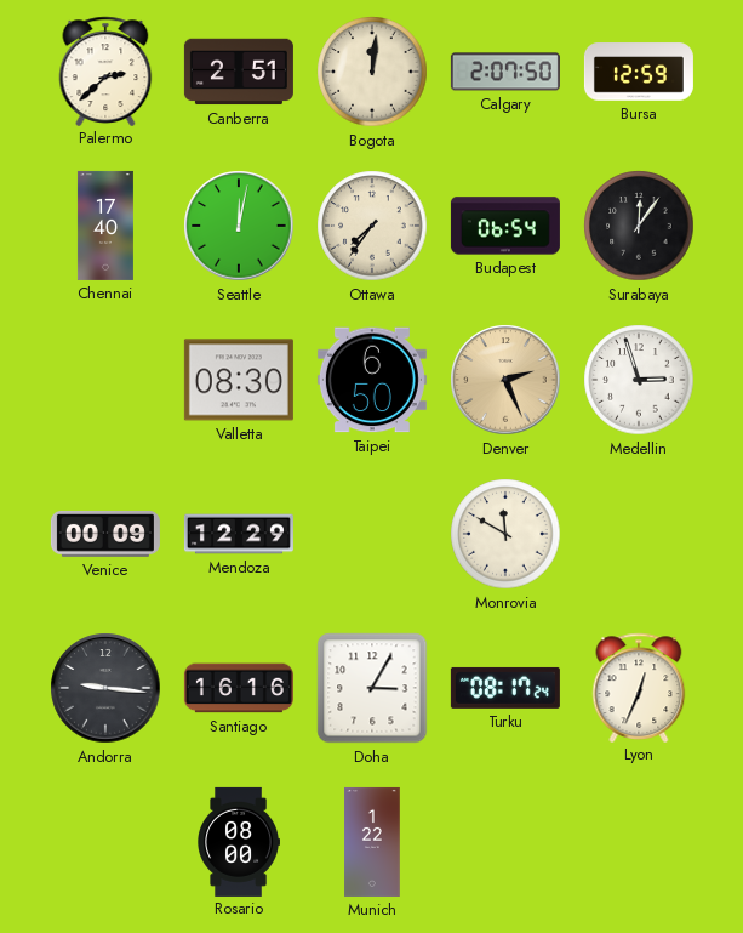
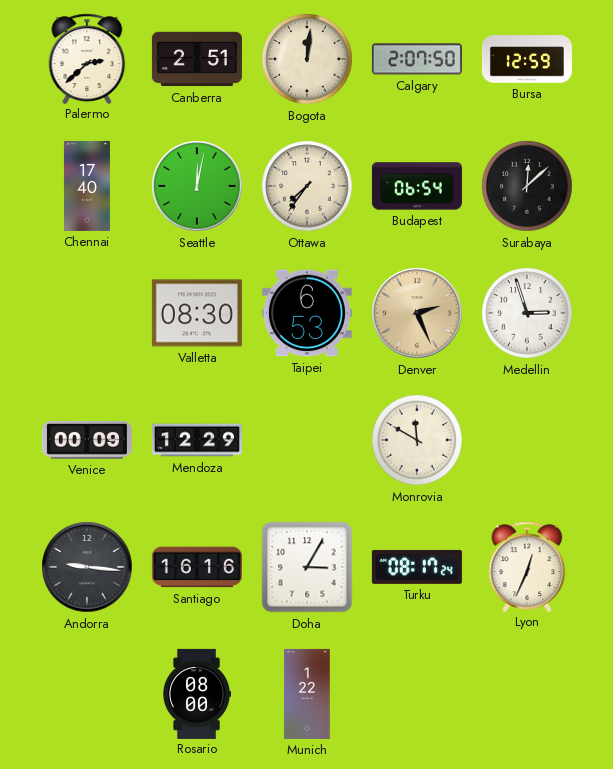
Surabaya: 12:06 -> 12:08 (527, 186)
Taipei: 6:50 -> 6:53 (307, 313)
